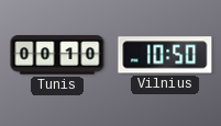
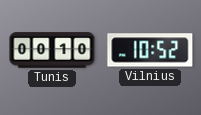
Vilnius: 10:50 -> 10:52 (150, 50)
